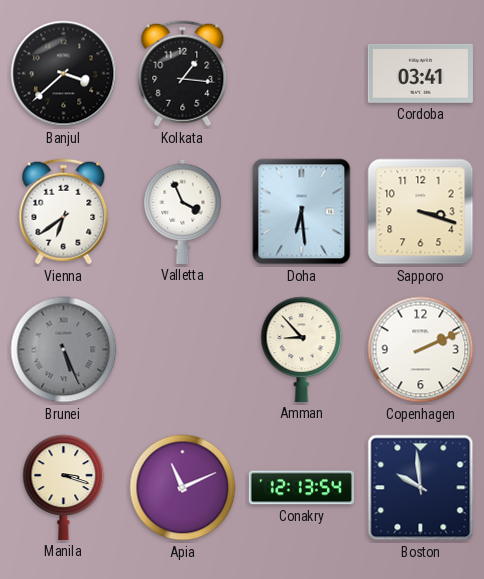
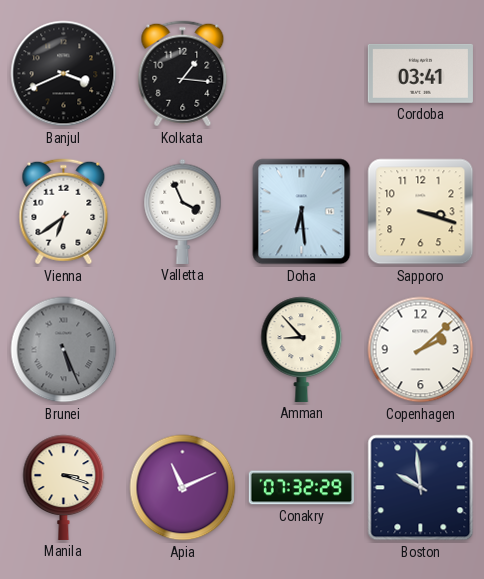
Banjul: 3:38 -> 3:41 (64, 74)
Copenhagen: 2:11 -> 2:08 (421, 350)
Conakry: 12:13 -> 07:32 (301, 488)
